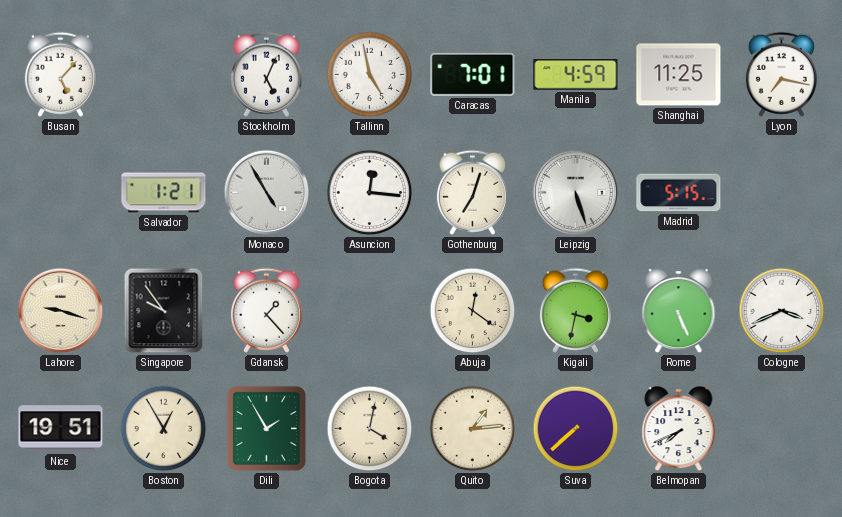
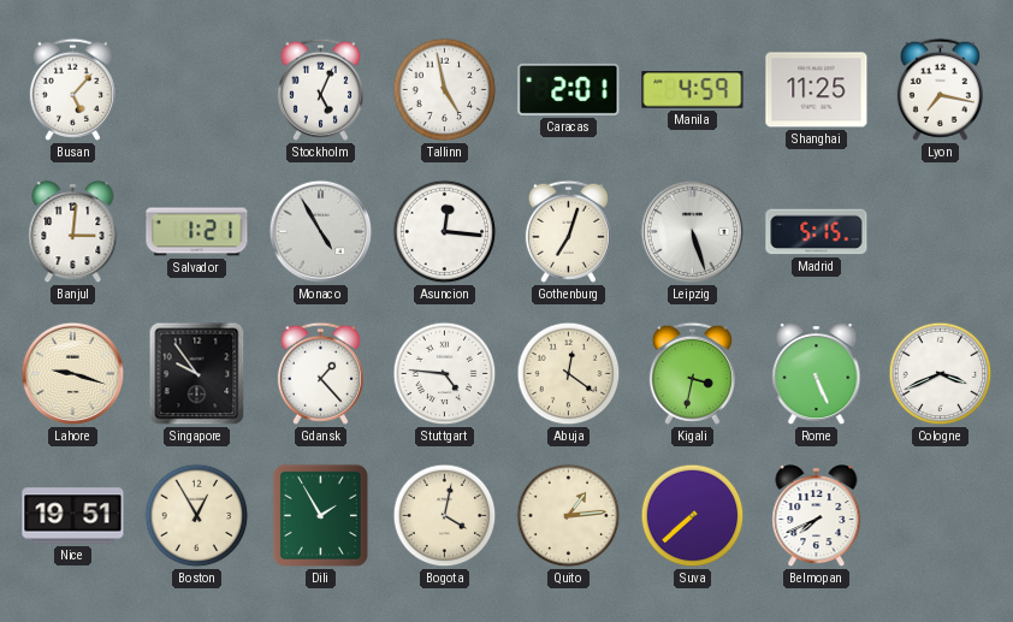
Caracas: 7:01 -> 2:01 (569, 89)
Banjul: none -> 3:01 (73, 233)
Stuttgart: none -> 4:46 (445, 374)
